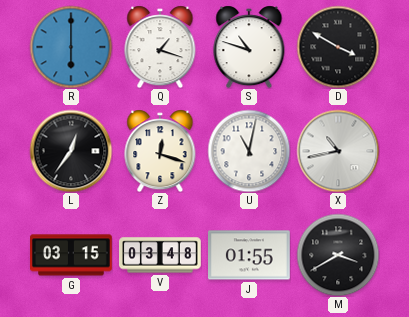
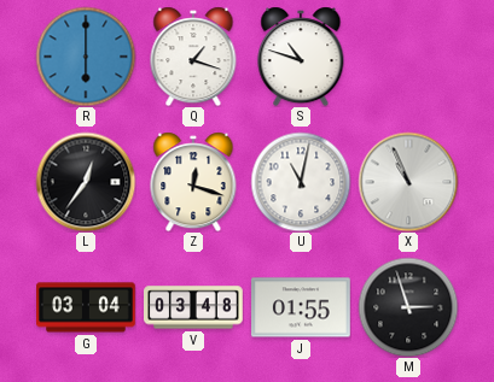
D: 3:50 -> none (338, 47)
X: 10:43 -> 10:56 (408, 182)
G: 03:15 -> 03:04 (87, 307)
M: 3:40 -> 2:57 (408, 307)
